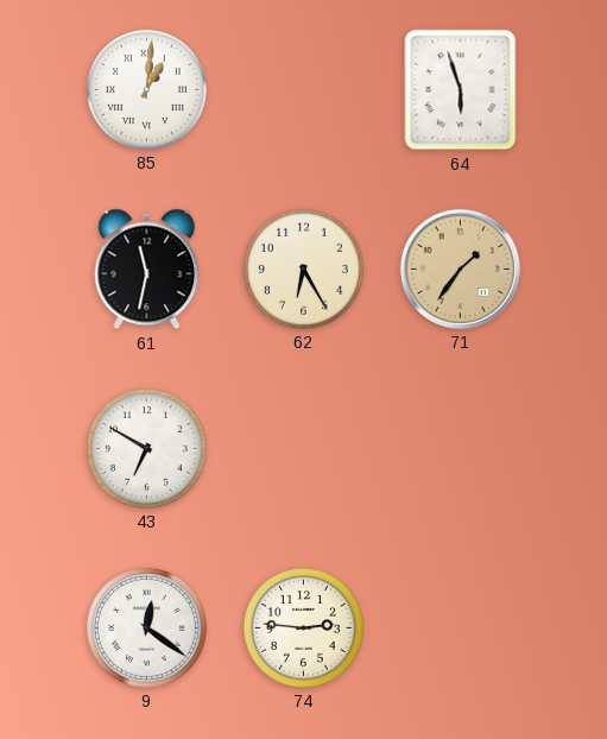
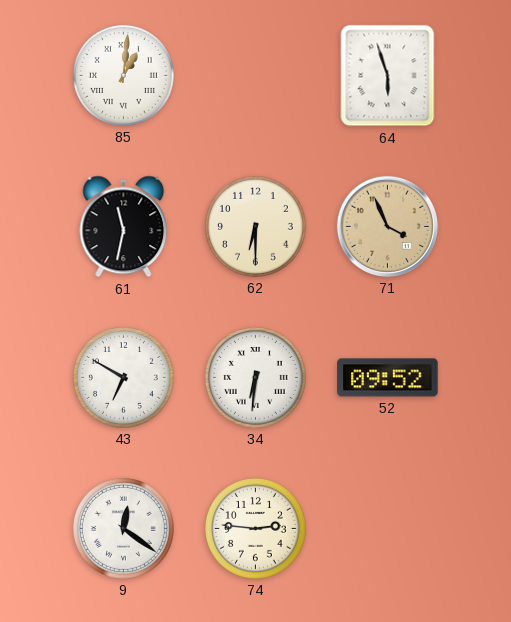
62: 6:25 -> 6:30 (255, 226)
71: 1:36 -> 3:56 (387, 226)
34: none -> 6:31 (255, 377)
52: none -> 09:52 (388, 378)
